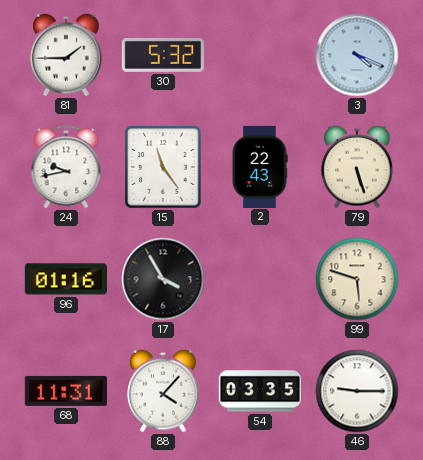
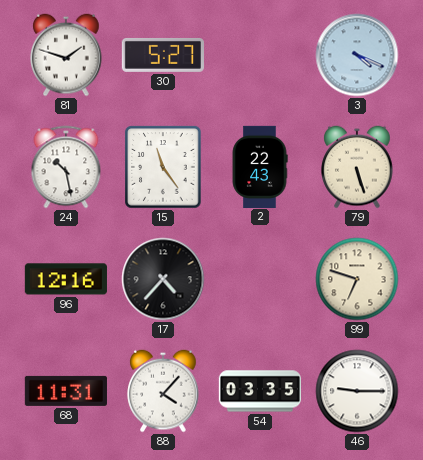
81: 1:45 -> 1:48 (66, 55)
30: 5:32 -> 5:27 (163, 55)
24: 9:43 -> 10:28 (66, 167)
96: 01:16 -> 12:16 (66, 279)
17: 3:55 -> 4:37 (163, 279)
99: 5:48 -> 6:48 (357, 279)
